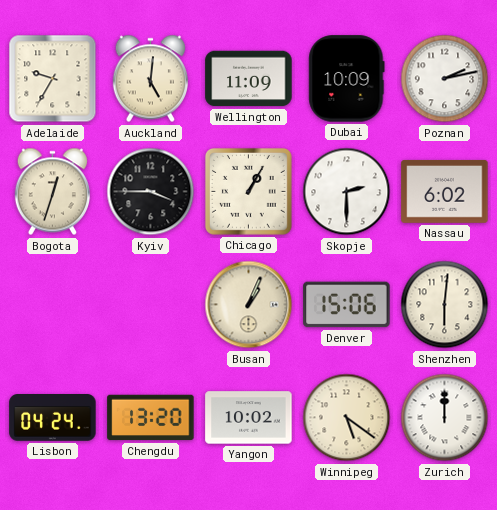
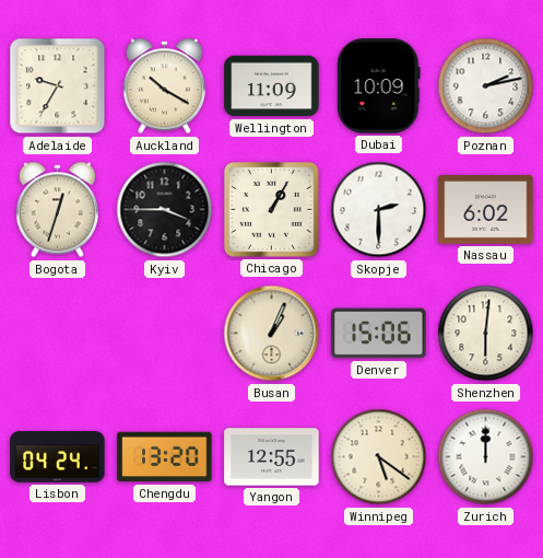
Auckland: 5:01 -> 10:20 (164, 86)
Yangon: 10:02 -> 12:55 (272, 457)
